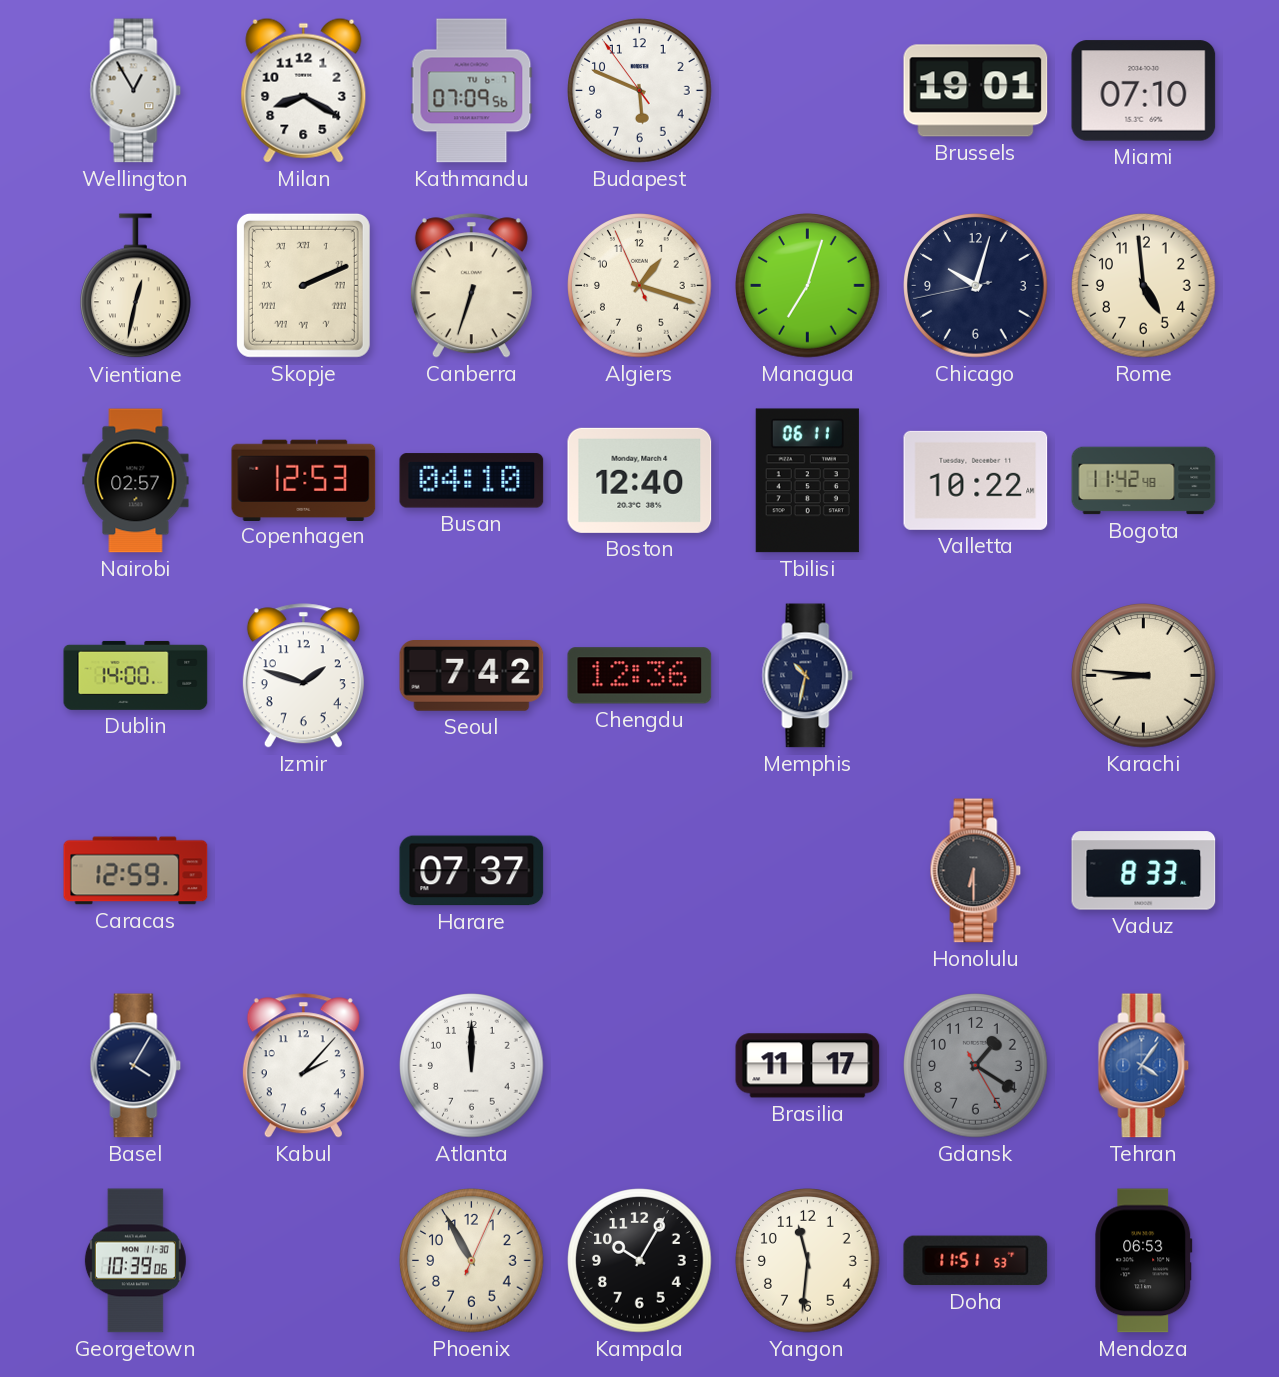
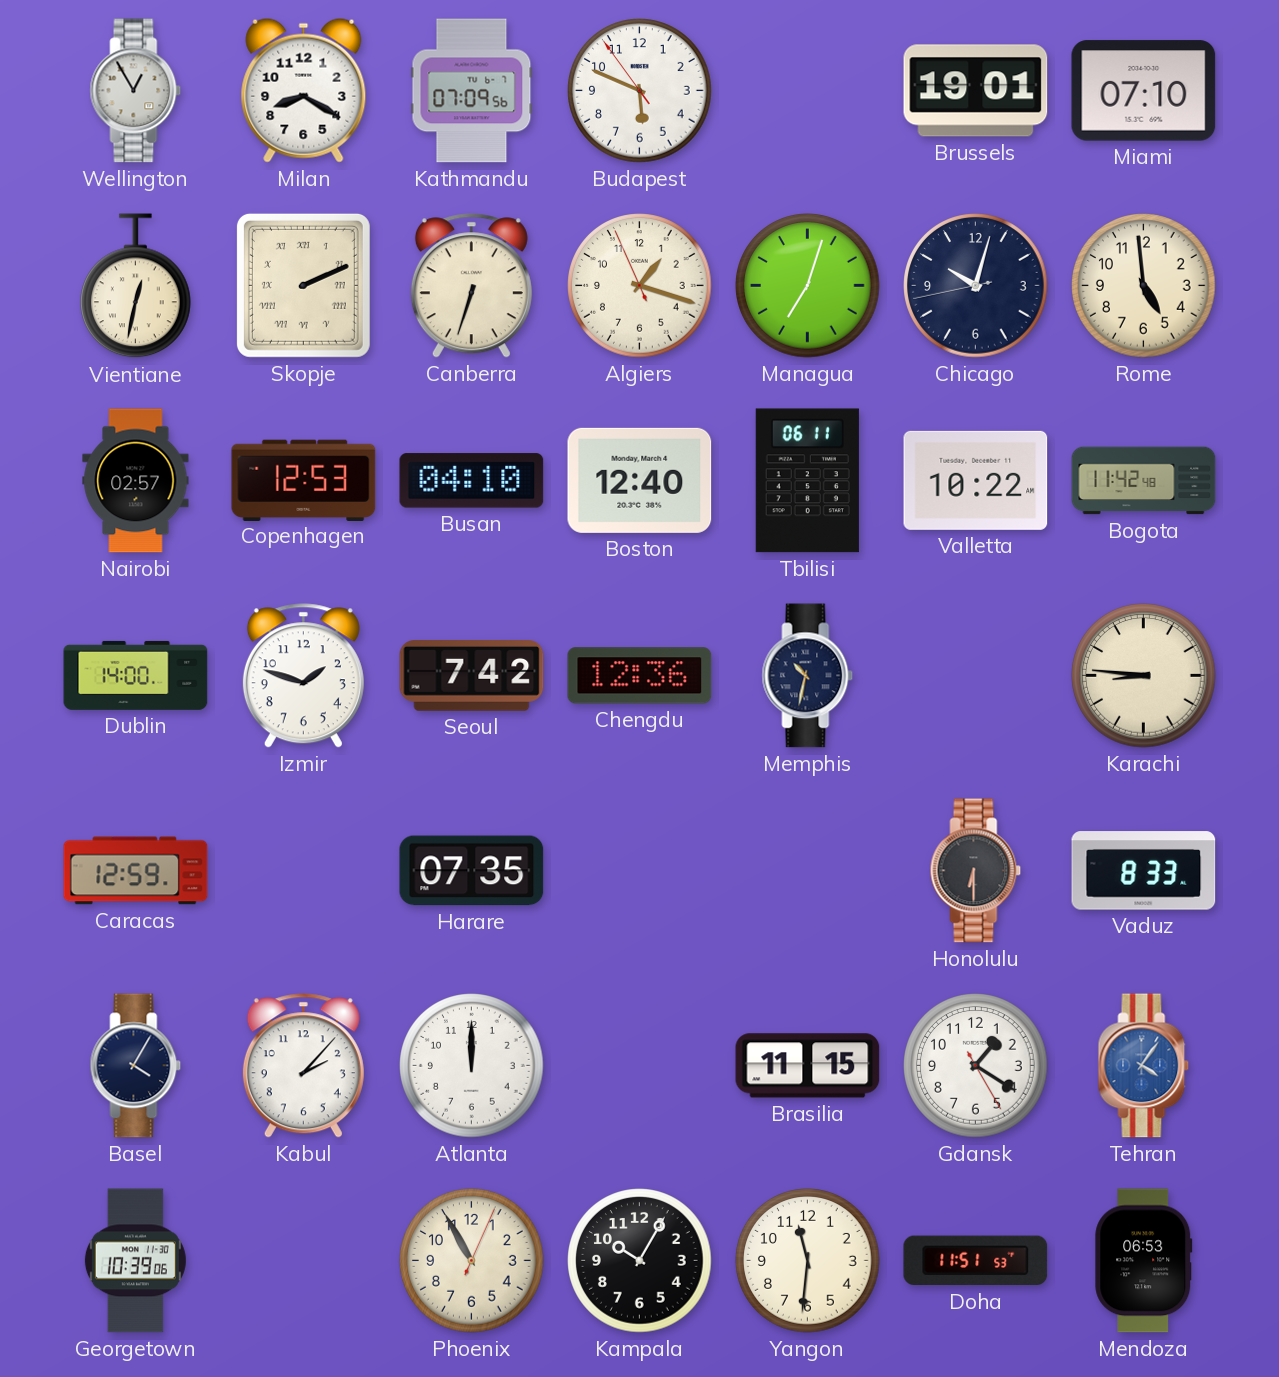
Harare: 07:37 -> 07:35 (472, 871)
Brasilia: 11:17 -> 11:15 (808, 1066)
Gdansk dial: grey -> white (976, 1066)
